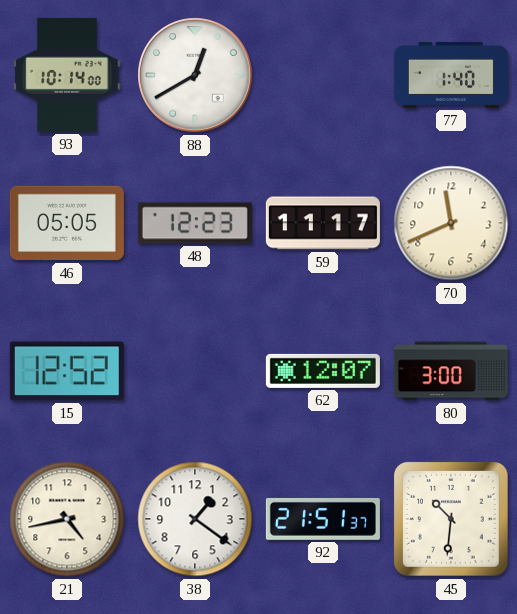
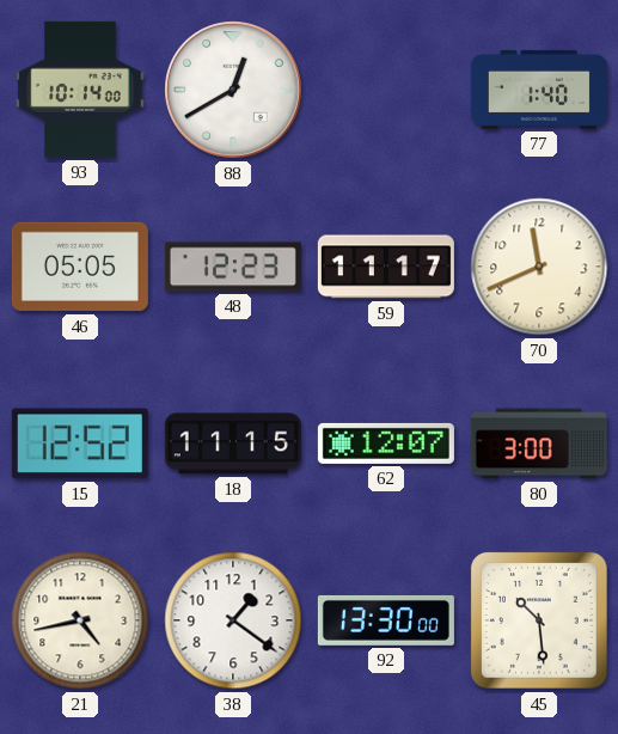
18: none -> 11:15 (233, 444)
92: 21:51 -> 13:30 (386, 620)
45: 10:31 -> 10:29 (539, 620)
